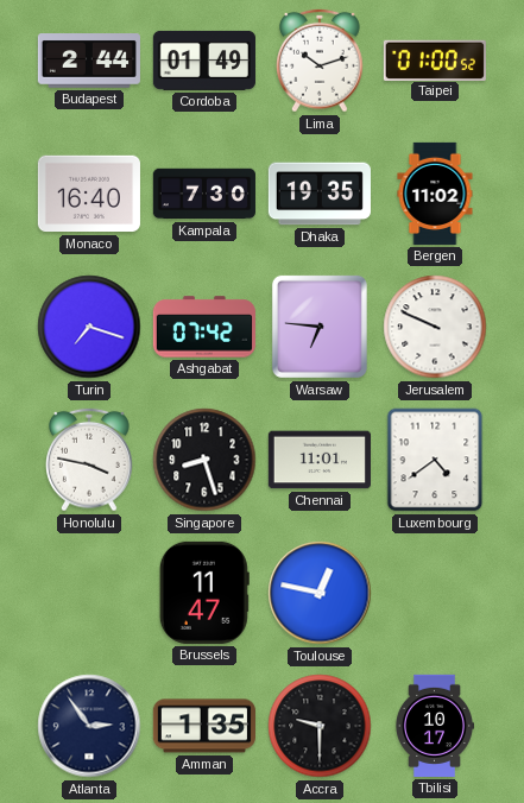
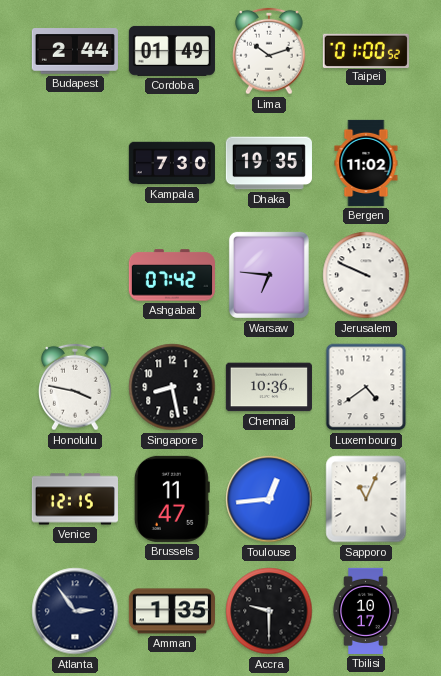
Monaco: 16:40 -> none (89, 194)
Turin: 7:18 -> none (89, 327)
Singapore: 8:27 -> 8:28 (172, 387)
Chennai: 11:01 -> 10:36 (269, 387)
Venice: none -> 12:15 (75, 499)
Toulouse: 12:47 -> 12:44 (269, 499)
Sapporo: none -> 11:04 (366, 499)
